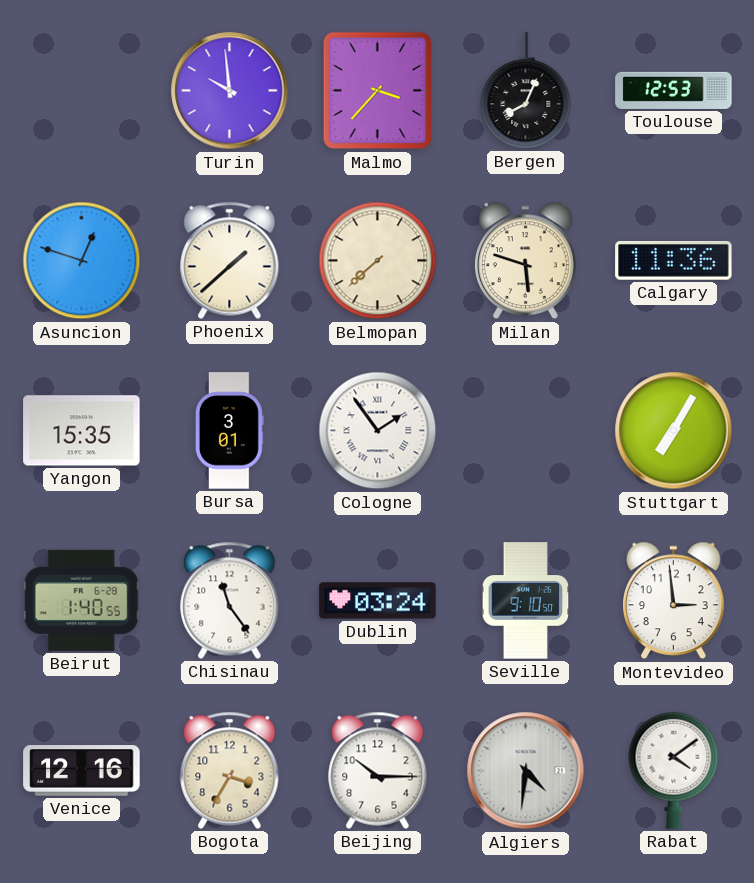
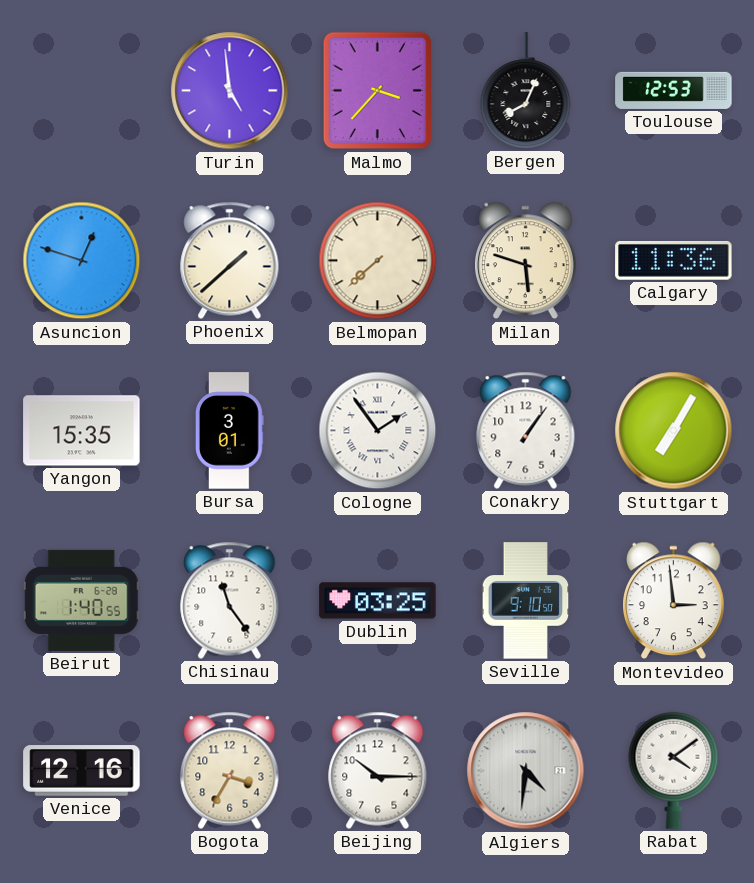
Turin: 9:59 -> 4:59 (230, 91)
Conakry: none -> 1:06 (526, 430)
Dublin: 03:24 -> 03:25 (378, 601)
